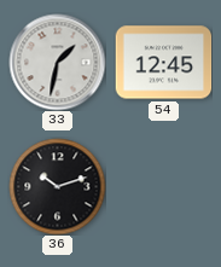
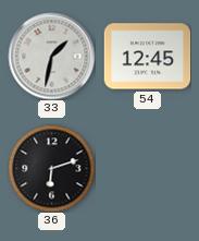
36: 10:12 -> 6:12 (51, 168)
